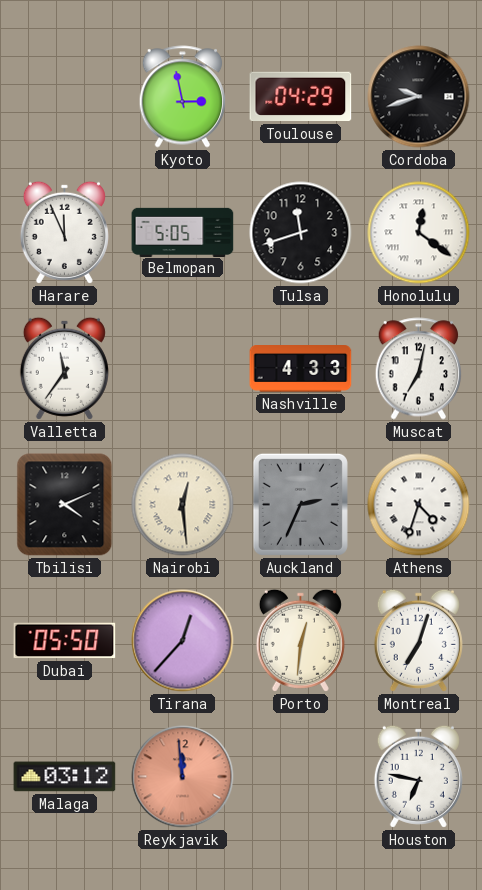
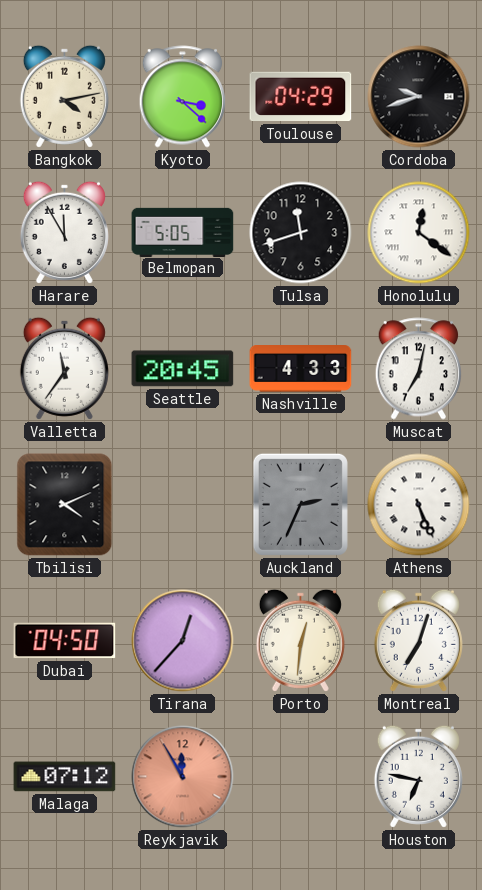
Bangkok: none -> 4:13 (64, 96)
Kyoto: 2:58 -> 3:22 (183, 97)
Harare: 11:56 -> 11:55 (64, 232)
Seattle: none -> 20:45 (183, 369)
Nairobi: 12:29 -> none (183, 505)
Athens: 4:33 -> 5:26 (419, 505)
Dubai: 05:50 -> 04:50 (65, 641)
Malaga: 03:12 -> 07:12 (65, 777)
Reykjavik: 11:59 -> 11:55 (183, 777)
